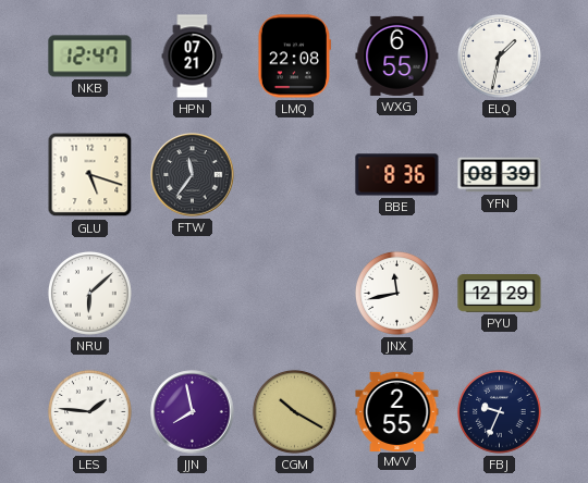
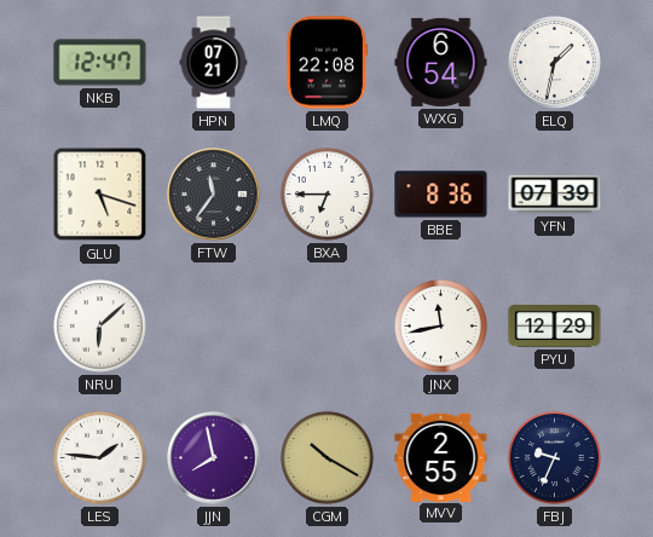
WXG: 6:55 -> 6:54 (441, 62)
BXA: none -> 6:45 (326, 194)
YFN: 08:39 -> 07:39 (555, 195)
